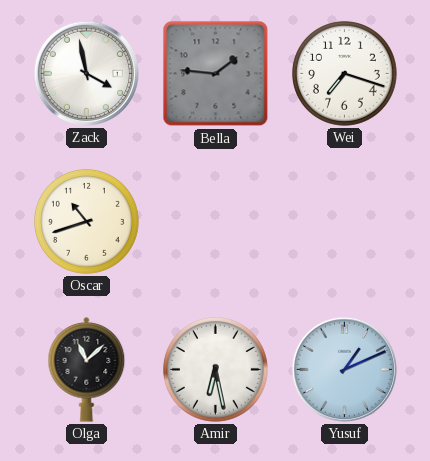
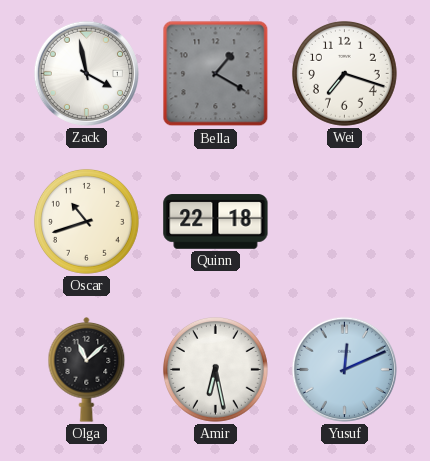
Bella: 1:46 -> 1:20 (216, 74)
Quinn: none -> 22:18 (216, 222)
Yusuf: 1:11 -> 12:11 (344, 369)
